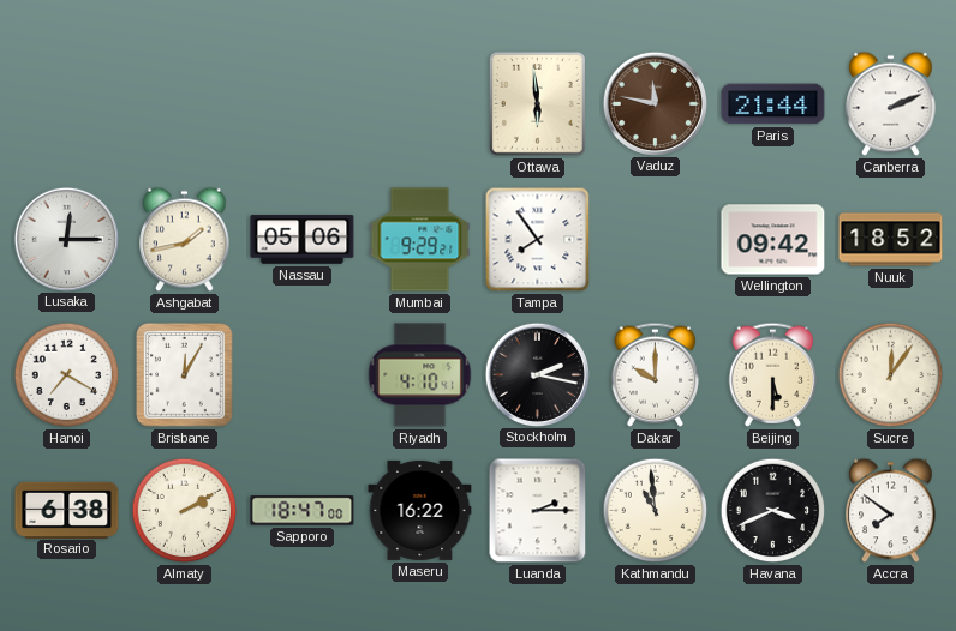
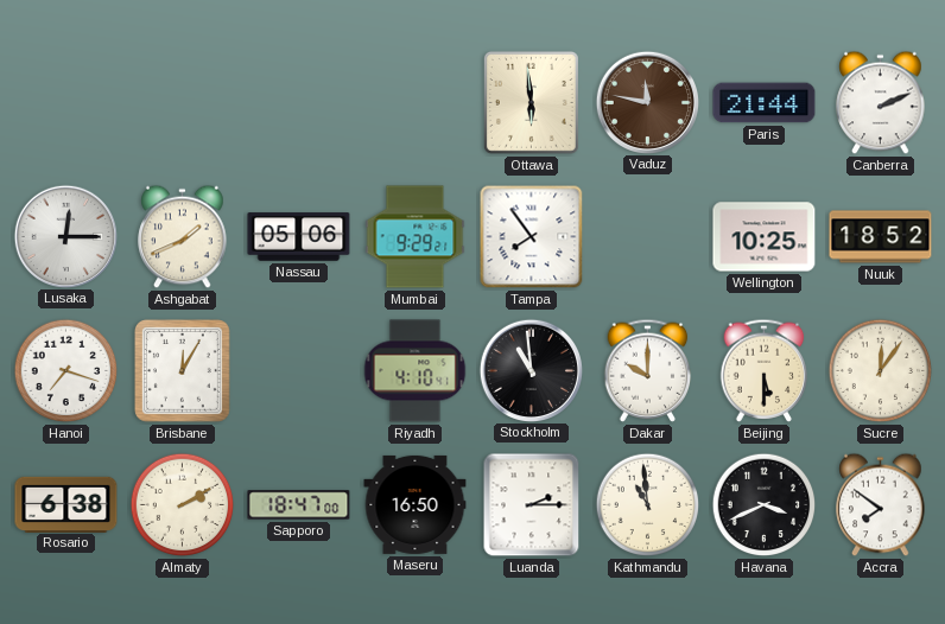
Ashgabat: 1:43 -> 1:41 (183, 237)
Wellington: 09:42 -> 10:25 (765, 237)
Hanoi: 7:20 -> 7:18 (66, 371)
Stockholm: 2:17 -> 10:59 (531, 370)
Maseru: 16:22 -> 16:50 (416, 504)
